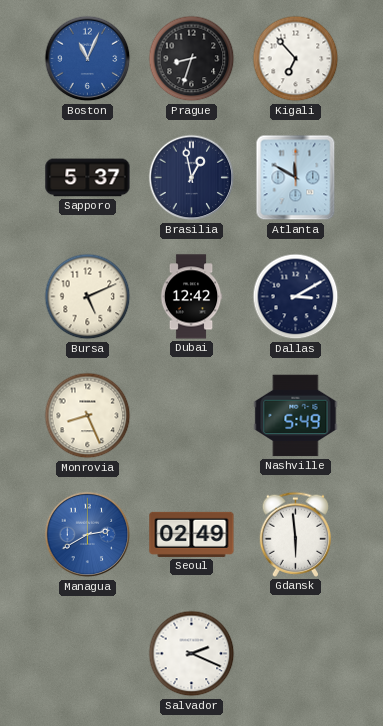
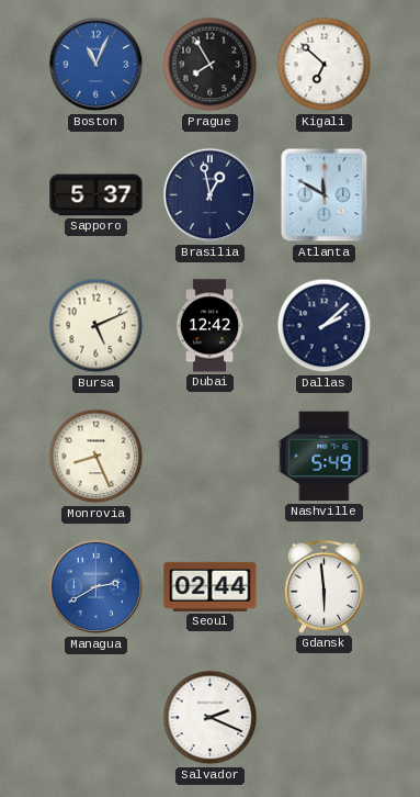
Prague: 8:33 -> 7:55 (211, 65)
Kigali: 6:53 -> 6:52 (325, 65)
Dallas: 3:10 -> 2:08 (325, 326)
Seoul: 02:49 -> 02:44 (211, 586)
